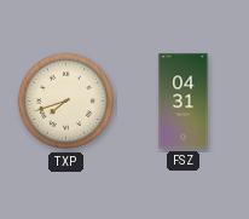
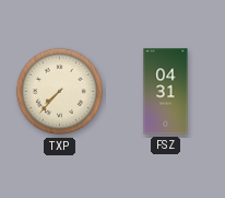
TXP: 7:42 -> 7:37 (60, 92)
